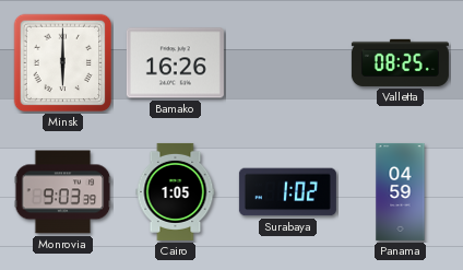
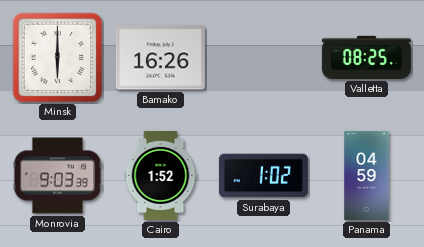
Cairo: 1:05 -> 1:52 (161, 175)
